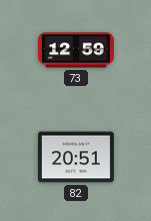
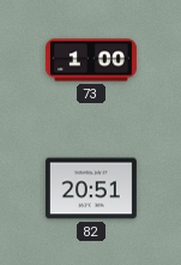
73: 12:59 -> 1:00 (91, 60)
